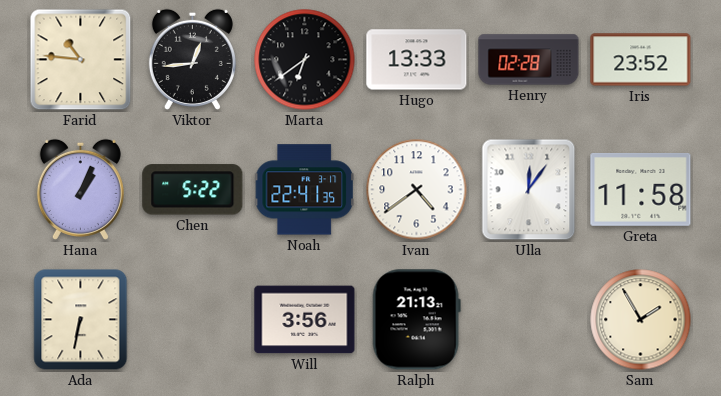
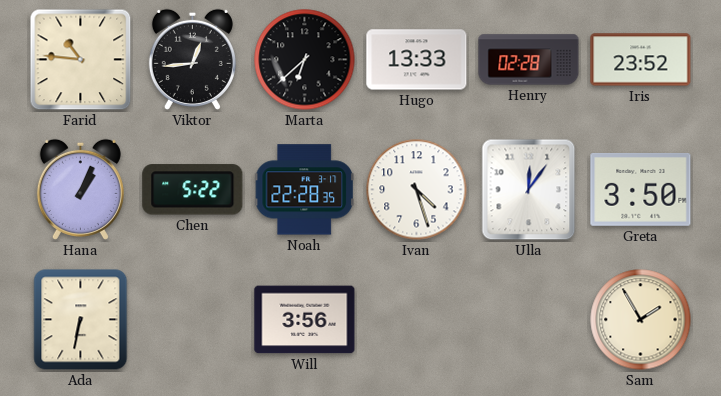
Marta: 6:39 -> 6:38 (305, 60)
Noah: 22:41 -> 22:28 (304, 190)
Ivan: 4:39 -> 4:27 (417, 190)
Greta: 11:58 -> 3:50 (641, 189)
Ralph: 21:13 -> none (416, 320)
